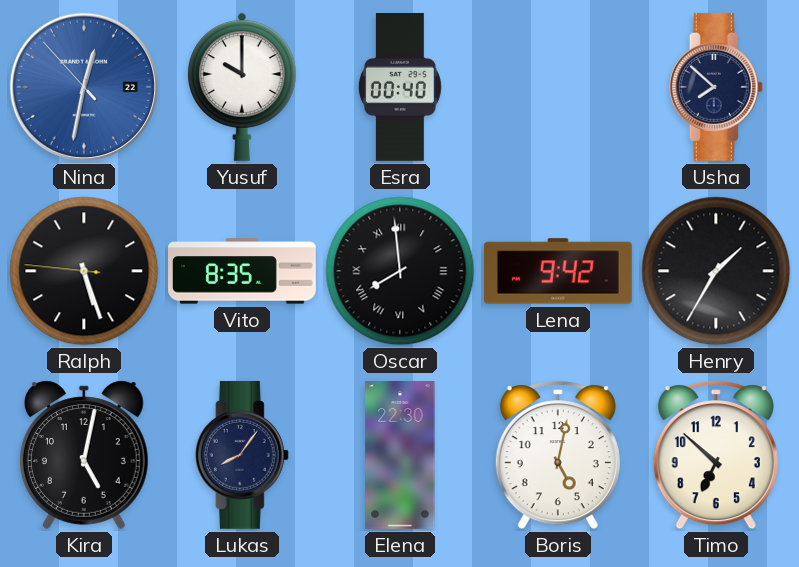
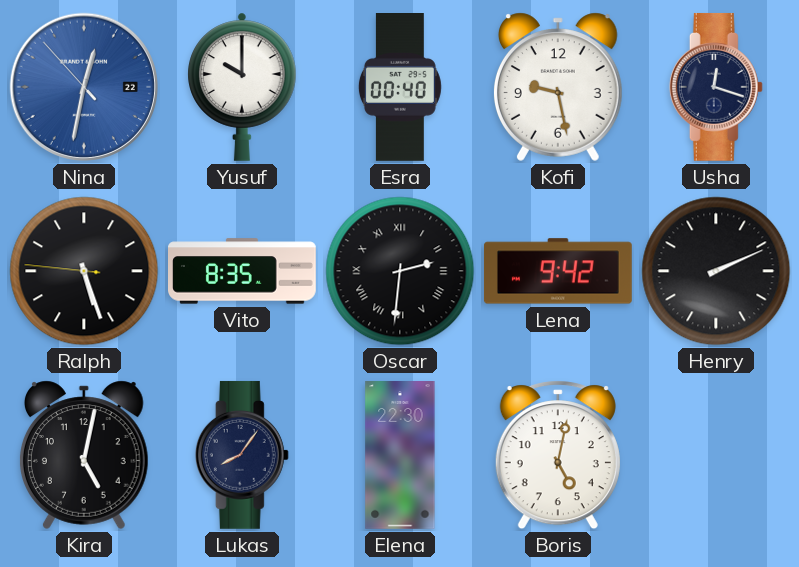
Kofi: none -> 9:28 (558, 87)
Usha: 7:52 -> 12:18 (716, 87)
Oscar: 7:59 -> 2:31 (400, 271)
Henry: 1:35 -> 2:11 (716, 271)
Timo: 6:52 -> none (716, 455)
